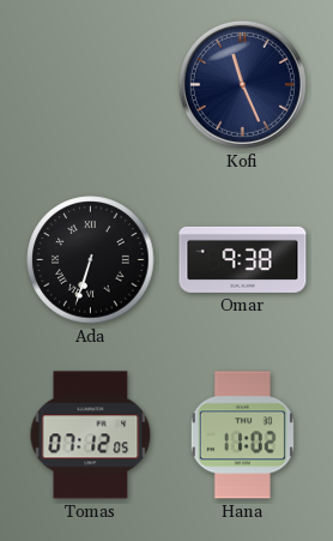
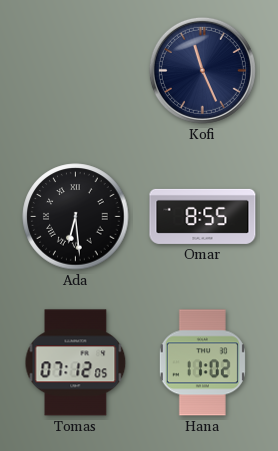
Ada: 6:33 -> 6:29 (76, 217)
Omar: 9:38 -> 8:55 (203, 216)
